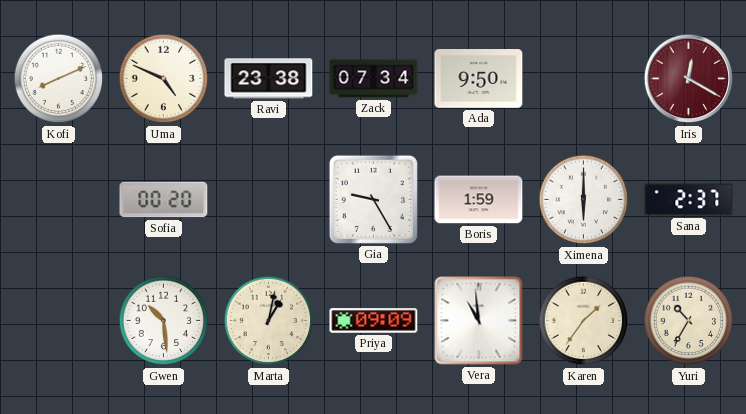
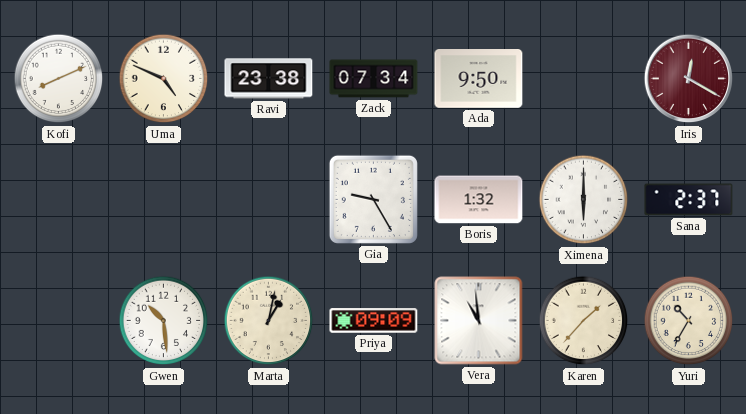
Sofia: 00:20 -> none (164, 200)
Boris: 1:59 -> 1:32 (479, 200)
Karen: 1:36 -> 1:37 (584, 321)
